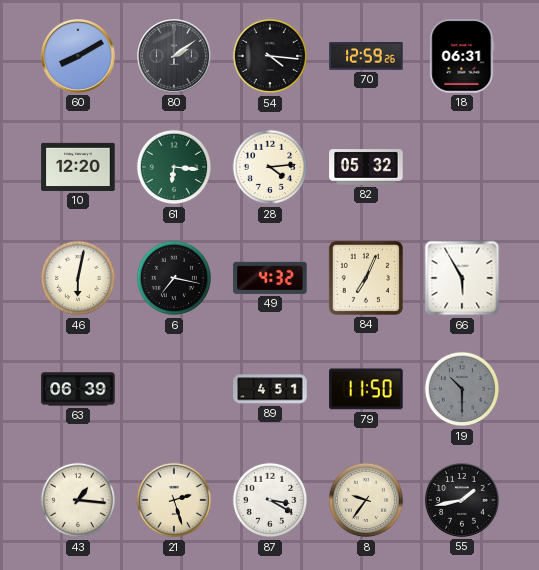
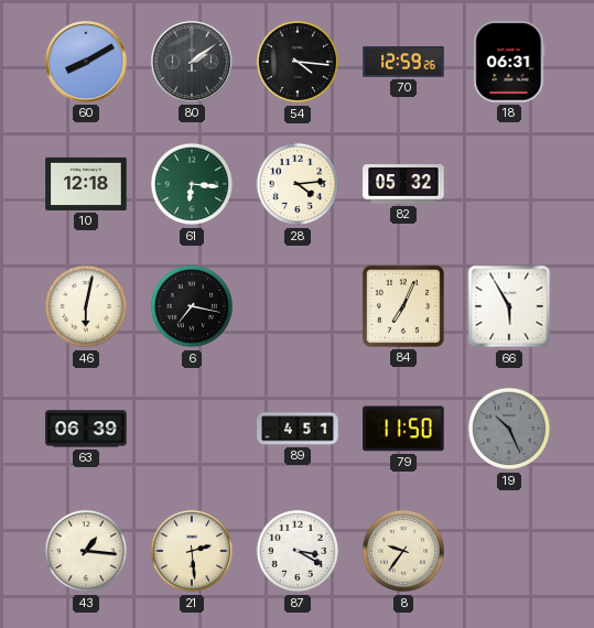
10: 12:20 -> 12:18 (86, 184)
49: 4:32 -> none (270, 278)
19: 10:30 -> 10:26 (509, 429)
21: 2:27 -> 2:29 (192, 551)
55: 1:43 -> none (463, 501)
